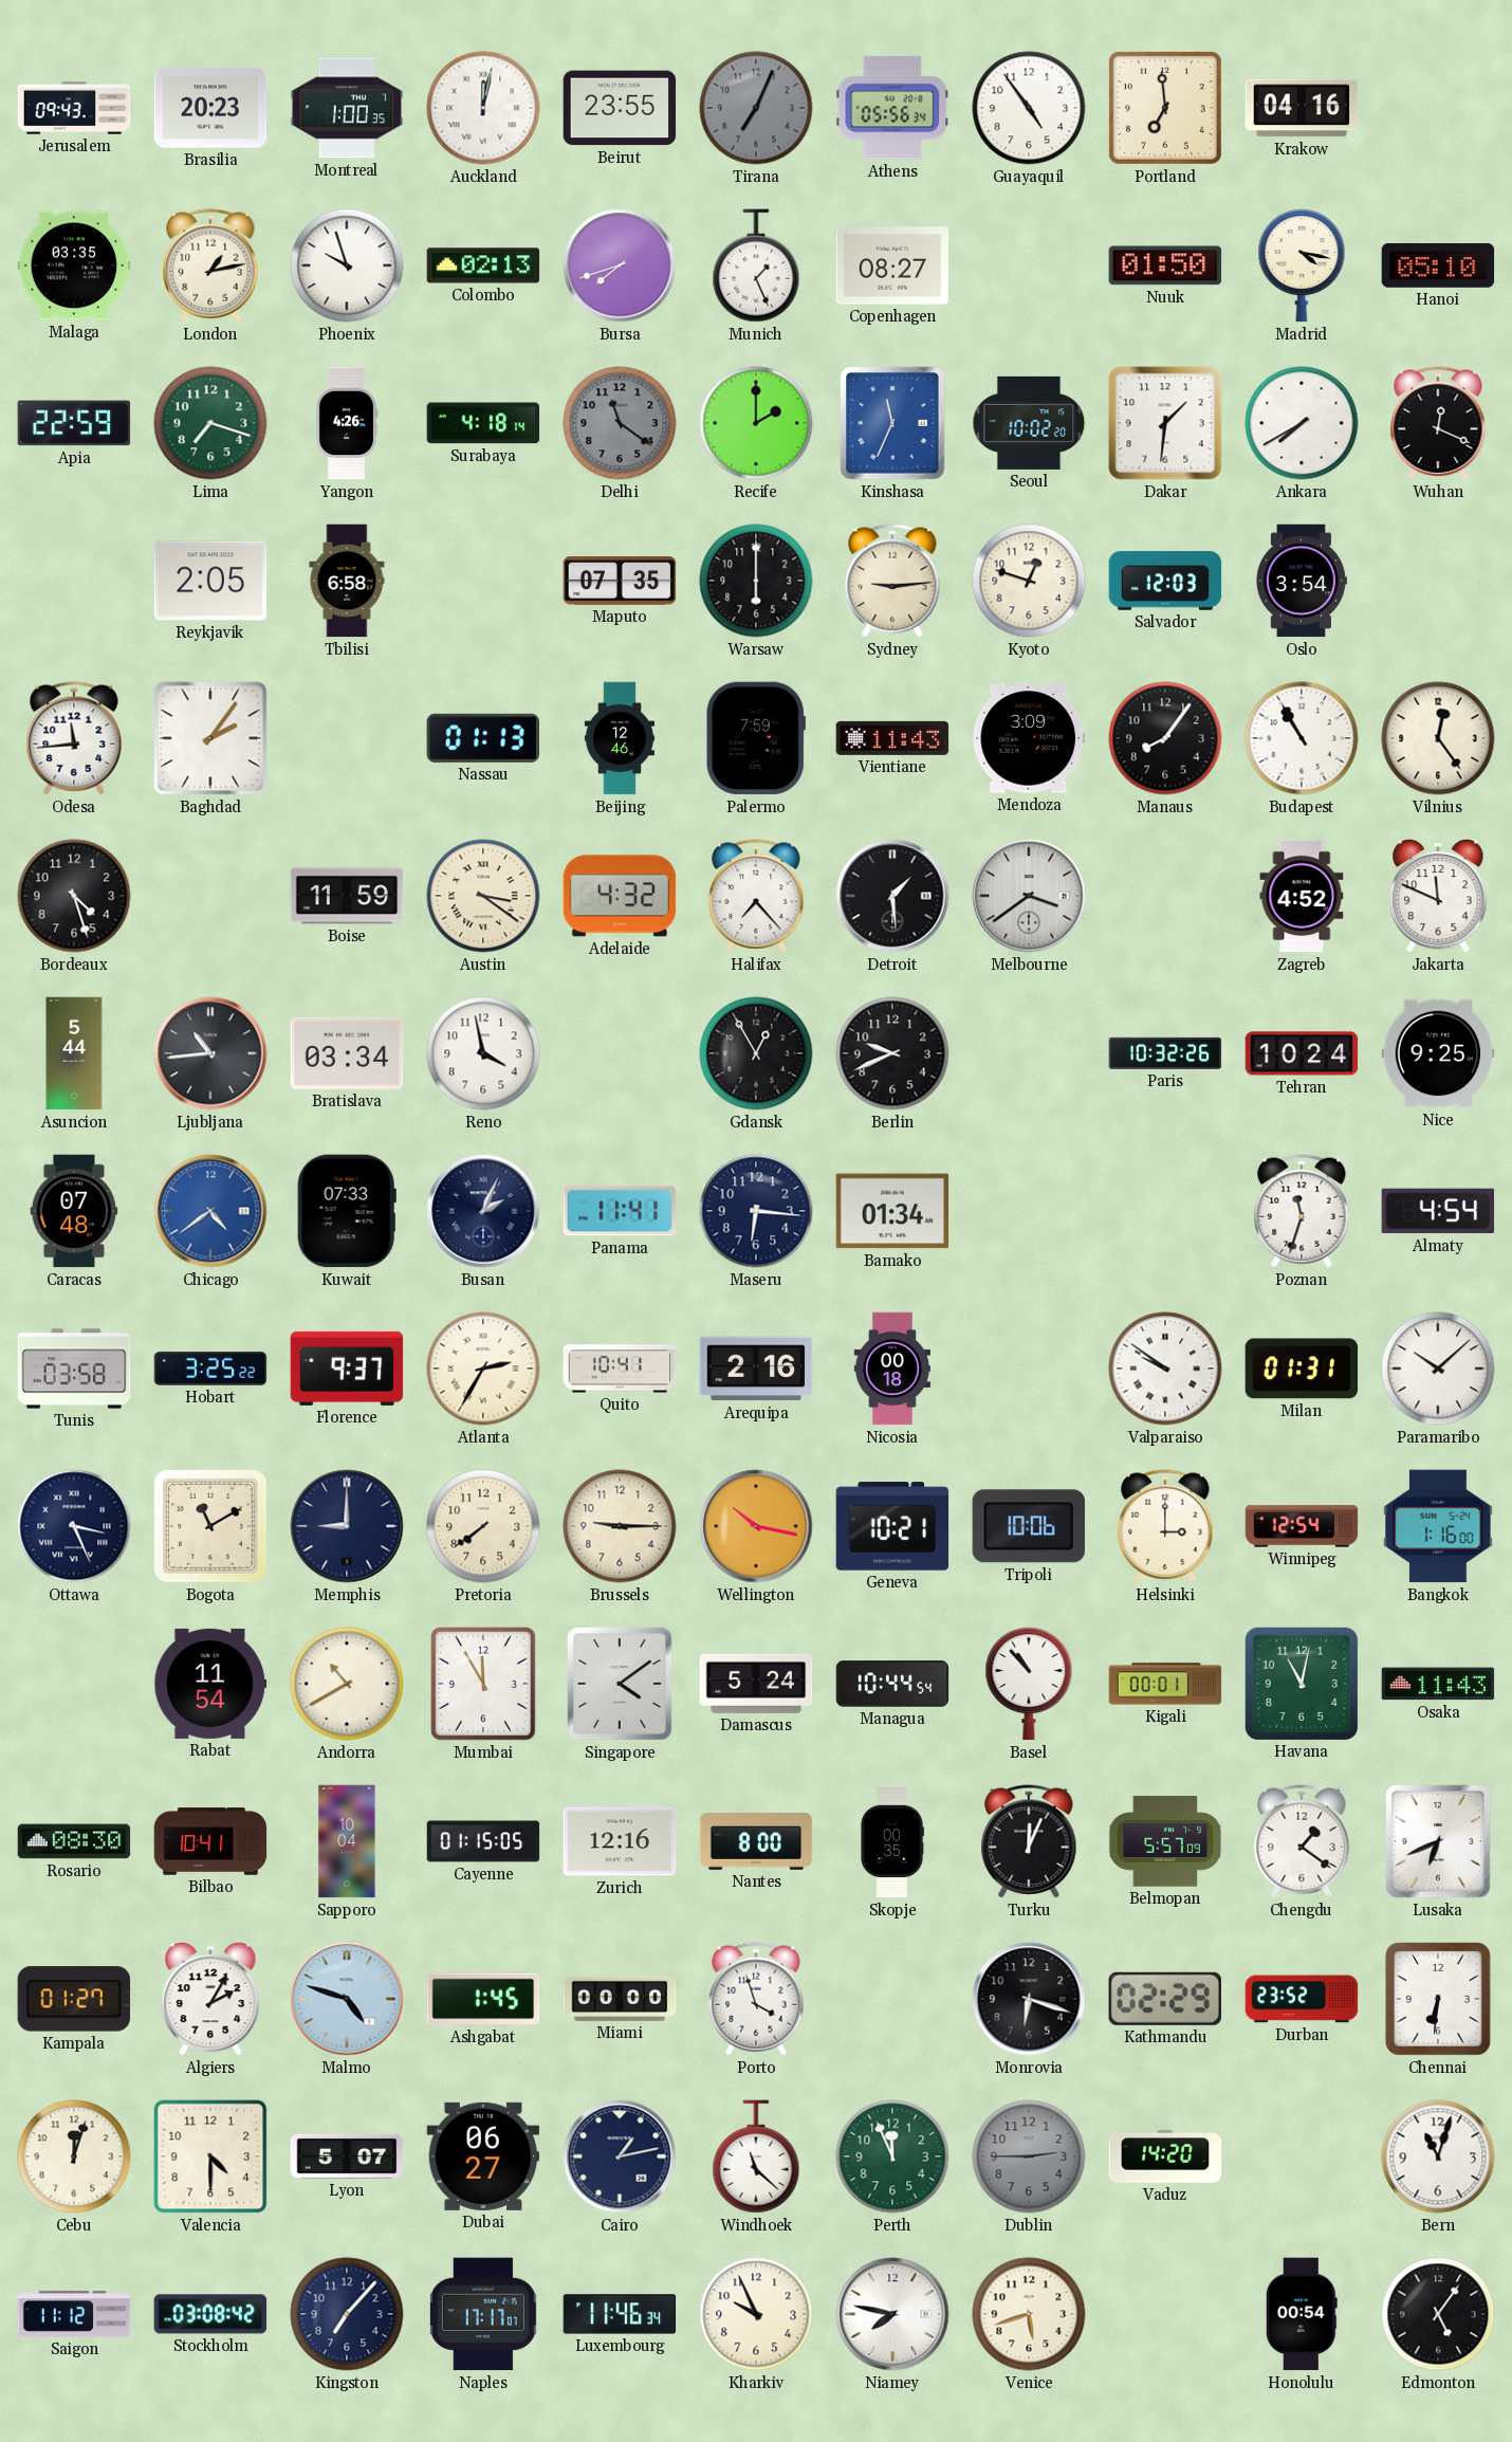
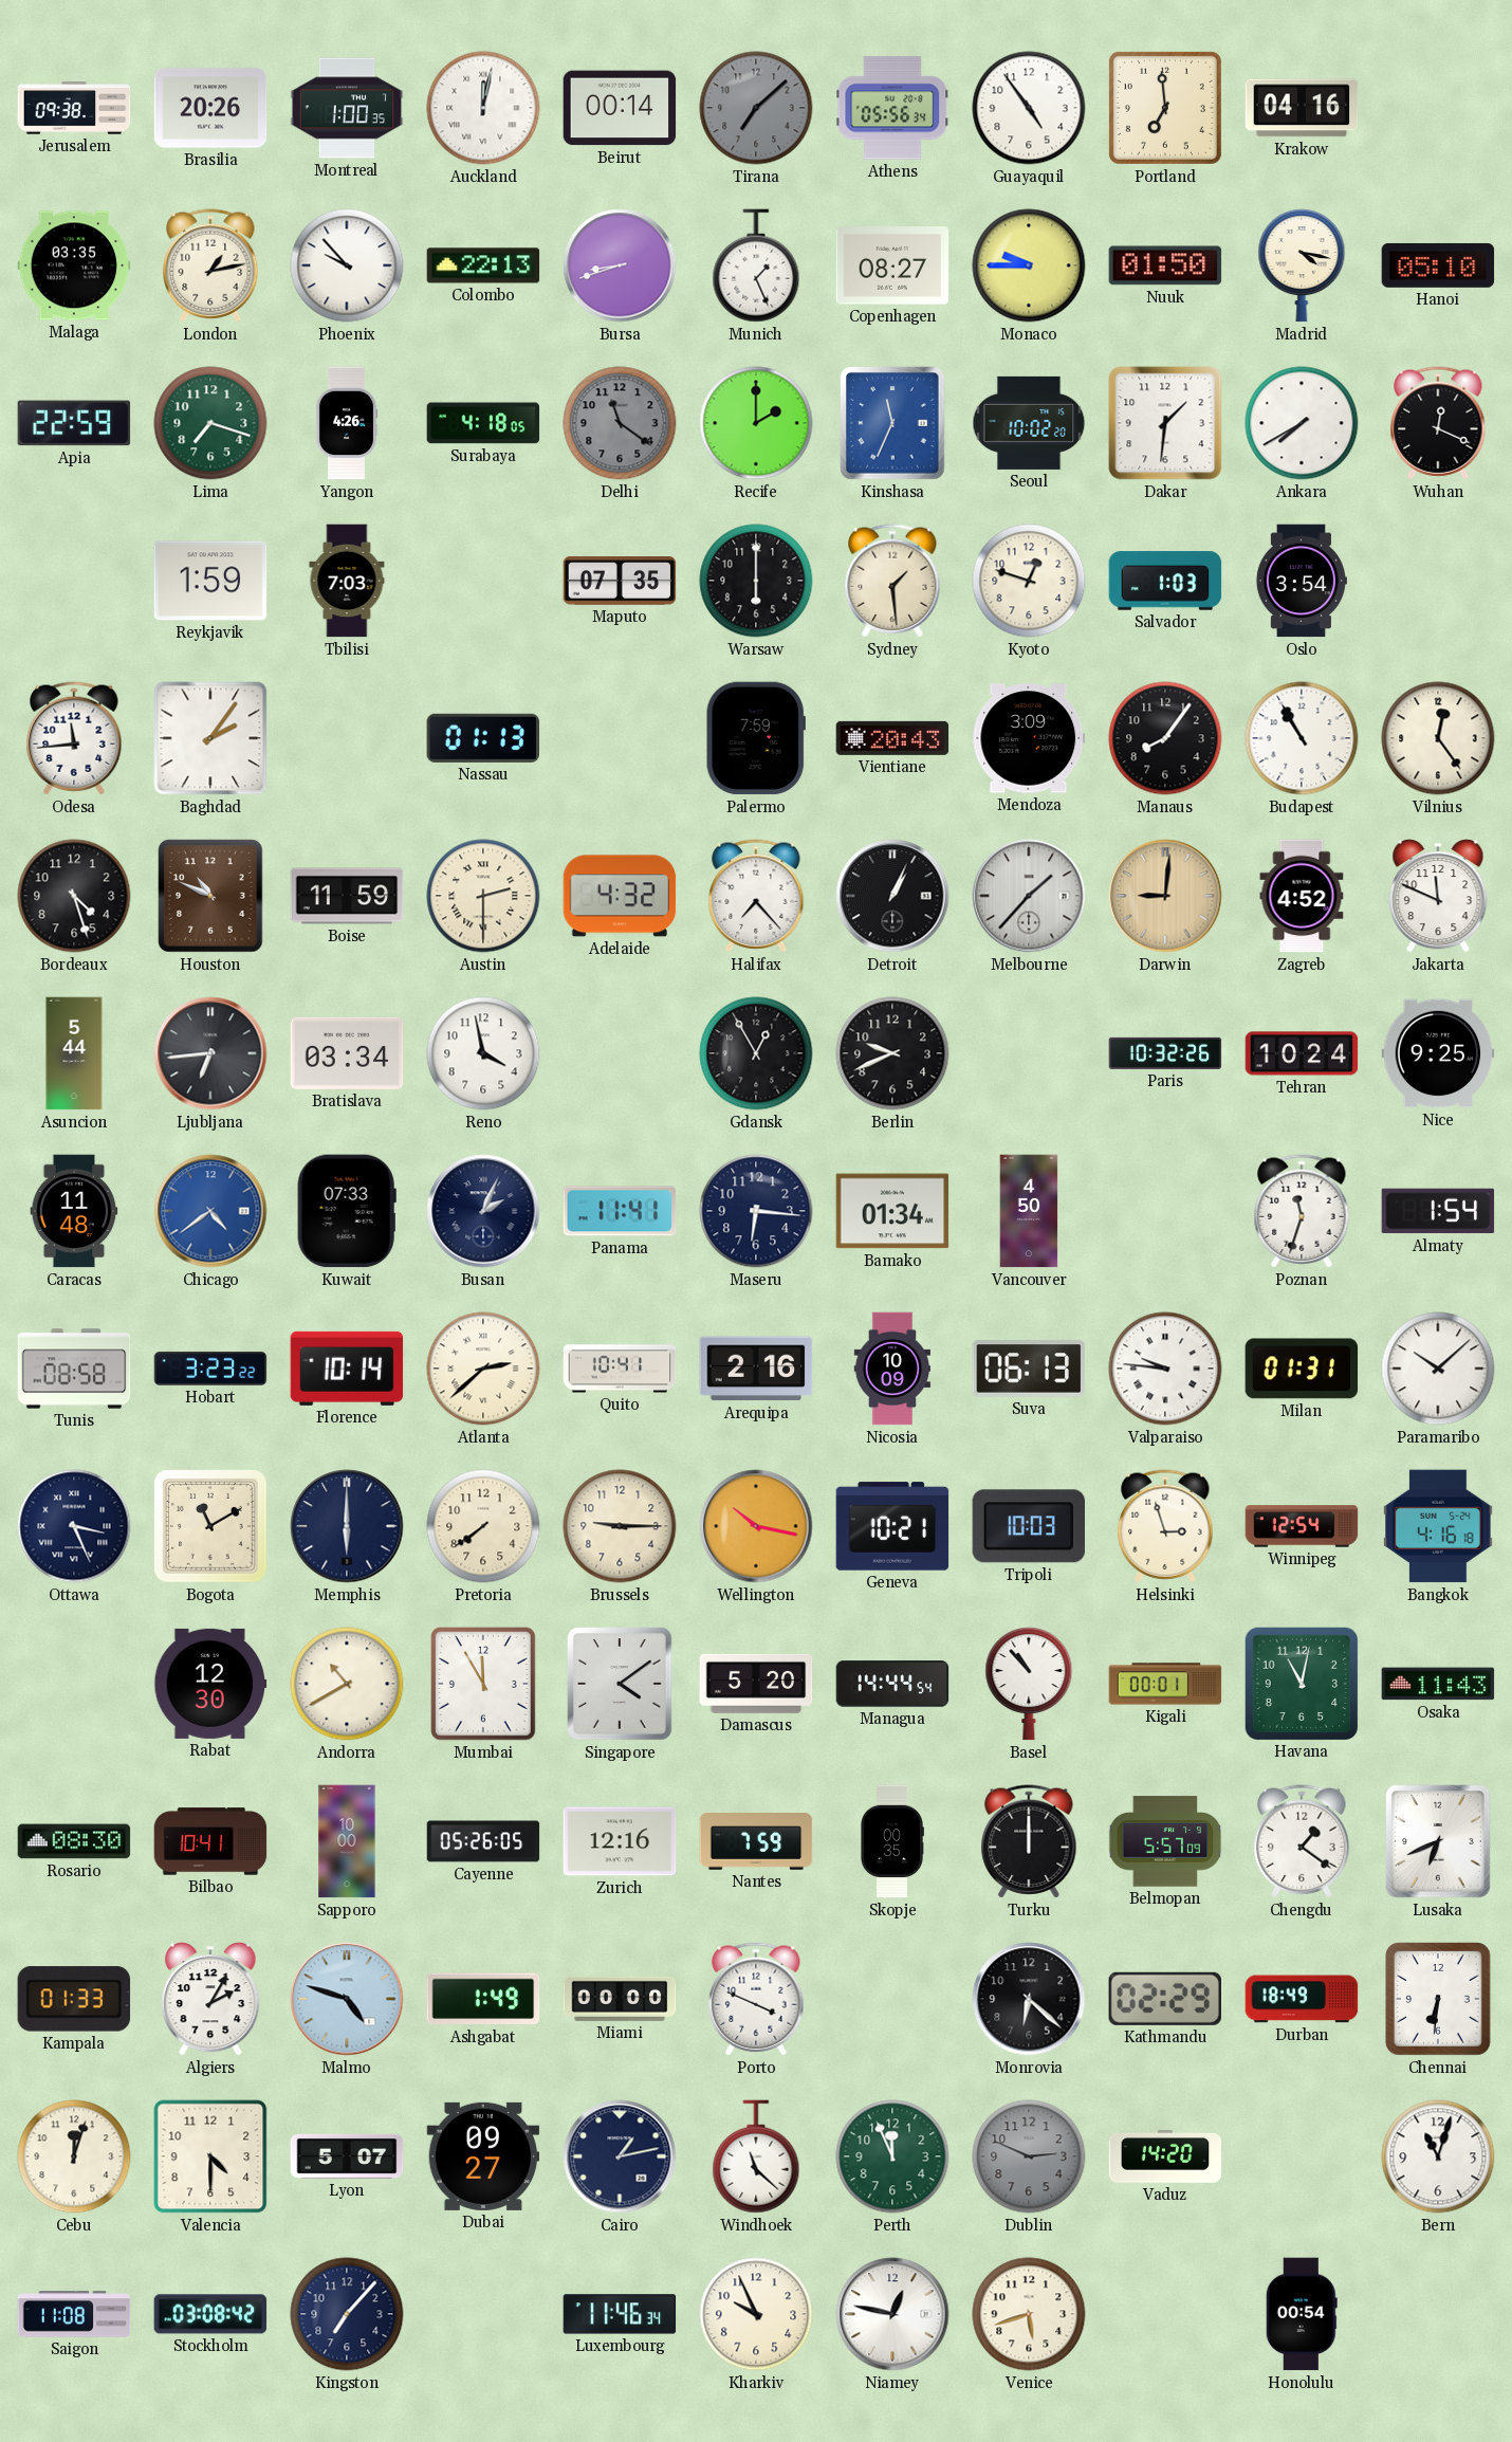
Jerusalem: 09:43 -> 09:38 (74, 108)
Brasilia: 20:23 -> 20:26 (210, 108)
Beirut: 23:55 -> 00:14 (620, 108)
Tirana: 7:04 -> 7:08 (756, 108)
Phoenix: 9:57 -> 9:53 (347, 265)
Colombo: 02:13 -> 22:13 (483, 265)
Bursa: 7:42 -> 8:42 (620, 265)
Monaco: none -> 9:45 (1029, 265)
Surabaya: 4:18:14 -> 4:18:05 (483, 423)
Reykjavik: 2:05 -> 1:59 (210, 581)
Tbilisi: 6:58 -> 7:03 (347, 581)
Sydney: 9:14 -> 1:29 (892, 581)
Salvador: 12:03 -> 1:03 (1165, 581)
Beijing: 12:46 -> none (620, 738)
Vientiane: 11:43 -> 20:43 (892, 738)
Houston: none -> 10:49 (210, 896)
Austin: 3:21 -> 2:30 (483, 896)
Detroit: 1:29 -> 1:04 (892, 896)
Melbourne: 3:39 -> 1:37 (1029, 896)
Darwin: none -> 9:01 (1165, 896)
Ljubljana: 10:44 -> 6:44 (210, 1053)
Caracas: 07:48 -> 11:48 (74, 1211)
Vancouver: none -> 4:50 (1029, 1211)
Almaty: 4:54 -> 1:54 (1438, 1211)
Tunis: 03:58 -> 08:58 (74, 1369)
Hobart: 3:25 -> 3:23 (210, 1369)
Florence: 9:37 -> 10:14 (347, 1369)
Atlanta: 2:35 -> 2:38 (483, 1369)
Nicosia: 00:18 -> 10:09 (892, 1369)
Suva: none -> 06:13 (1029, 1369)
Valparaiso: 9:51 -> 9:46 (1165, 1369)
Memphis: 9:00 -> 6:00 (347, 1526)
Tripoli: 10:06 -> 10:03 (1028, 1526)
Helsinki: 3:00 -> 2:57 (1165, 1526)
Bangkok: 1:16 -> 4:16 (1438, 1526)
Rabat: 11:54 -> 12:30 (210, 1684)
Damascus: 5:24 -> 5:20 (756, 1684)
Managua: 10:44 -> 14:44 (892, 1684)
Sapporo: 10:04 -> 10:00 (347, 1841)
Cayenne: 01:15 -> 05:26 (483, 1841)
Nantes: 8:00 -> 7:59 (756, 1842)
Turku: 12:04 -> 12:00 (1029, 1841)
Kampala: 01:27 -> 01:33 (74, 1999)
Ashgabat: 1:45 -> 1:49 (483, 1999)
Porto: 3:57 -> 3:49 (756, 1999)
Monrovia: 6:18 -> 6:22 (1029, 1999)
Durban: 23:52 -> 18:49 (1302, 1999)
Dubai: 06:27 -> 09:27 (483, 2156)
Dublin: 2:45 -> 2:49 (1029, 2156)
Saigon: 11:12 -> 11:08 (74, 2314)
Naples: 17:17 -> none (483, 2314)
Niamey: 7:47 -> 12:47 (892, 2314)
Edmonton: 5:06 -> none (1438, 2314)
